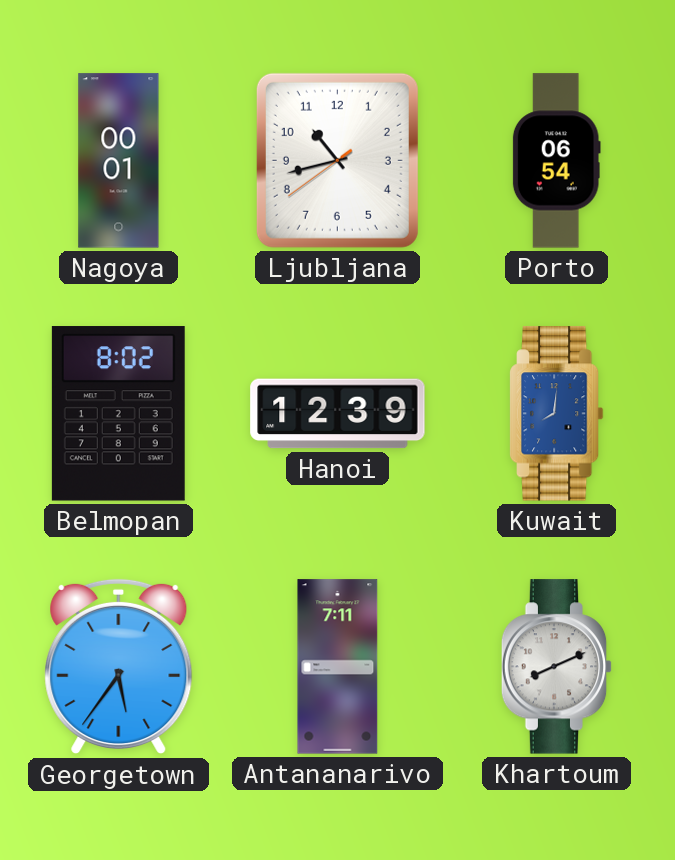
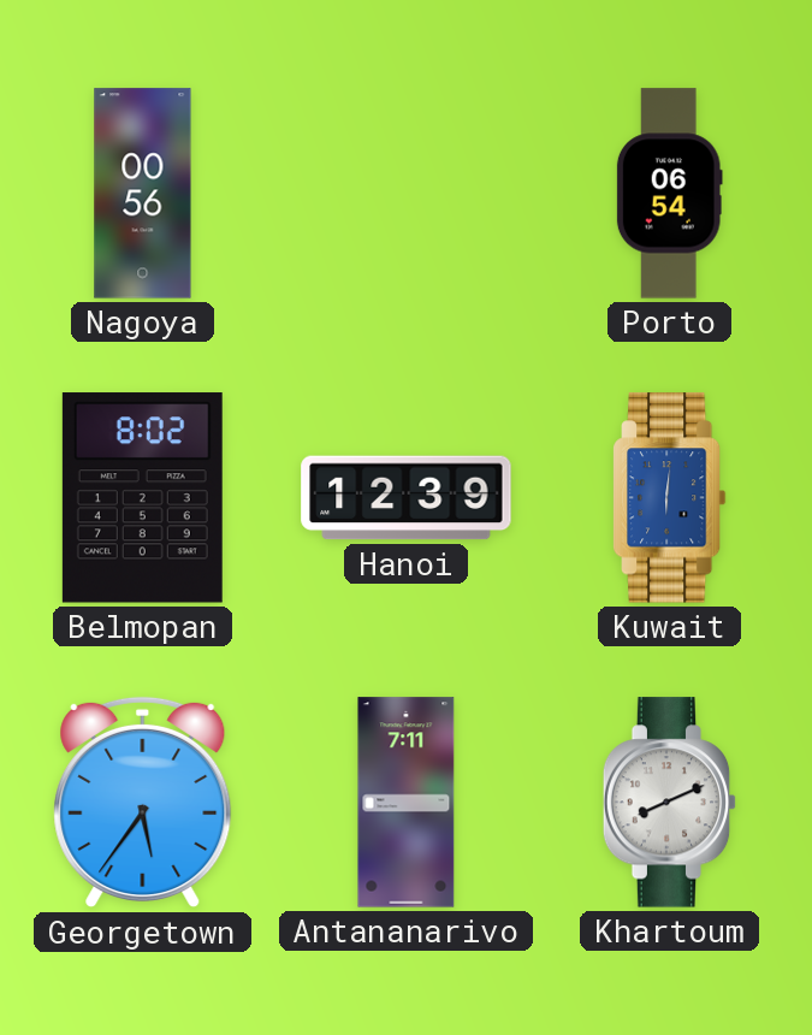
Nagoya: 00:01 -> 00:56 (143, 194)
Ljubljana: 10:42 -> none (337, 160)
Kuwait: 8:01 -> 6:01 (670, 498)
